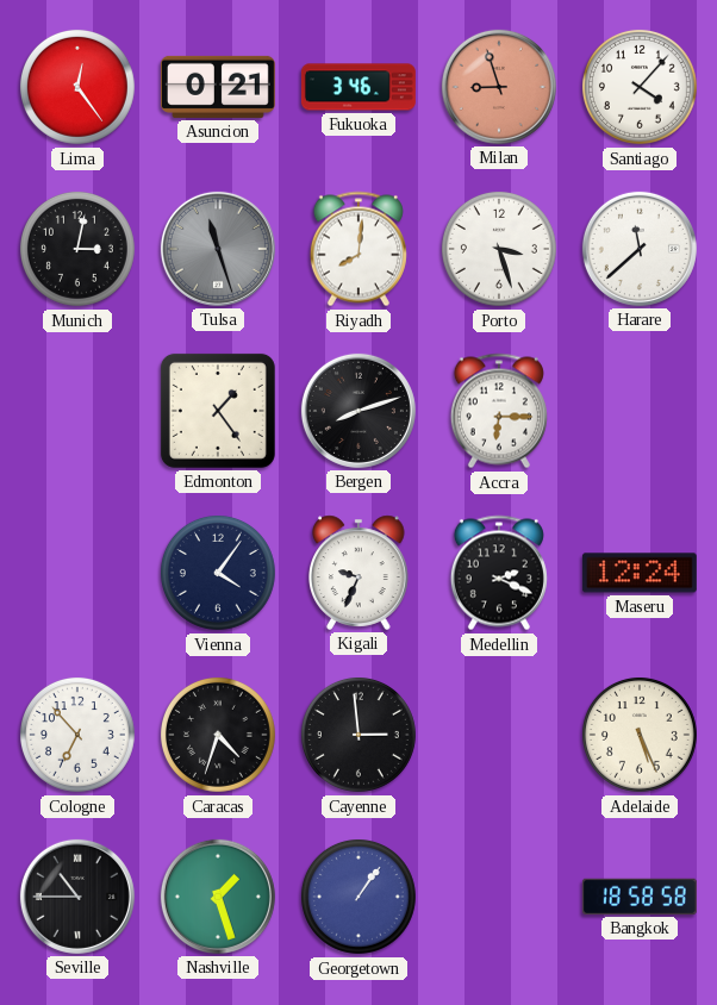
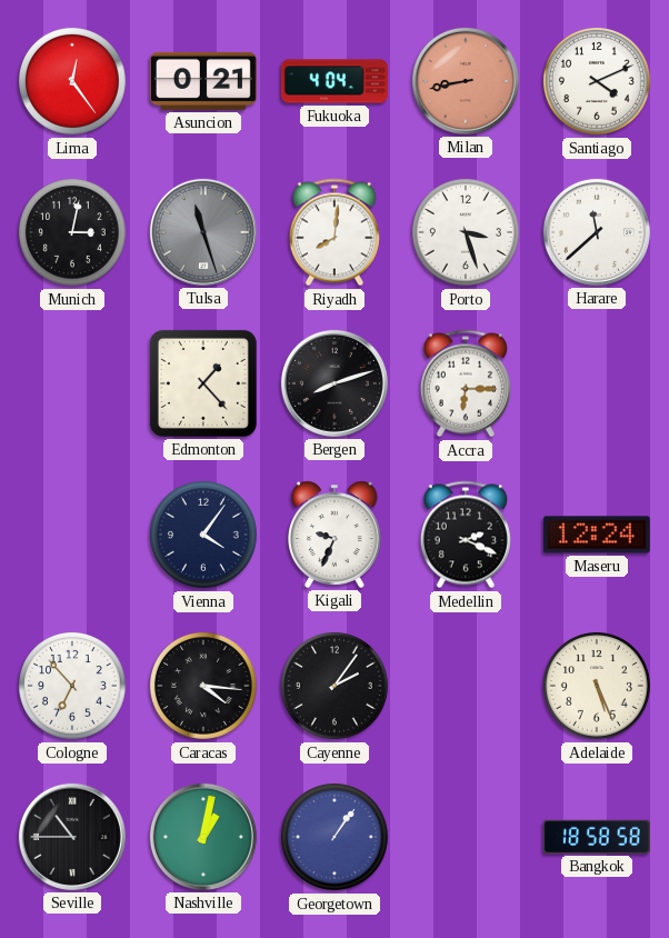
Fukuoka: 3:46 -> 4:04 (334, 81)
Milan: 8:57 -> 8:43 (466, 81)
Santiago: 4:07 -> 4:11 (597, 81)
Edmonton: 1:24 -> 1:23 (203, 383)
Caracas: 4:33 -> 4:16 (203, 686)
Cayenne: 2:59 -> 2:06 (334, 686)
Nashville: 1:27 -> 1:02 (203, 837)
